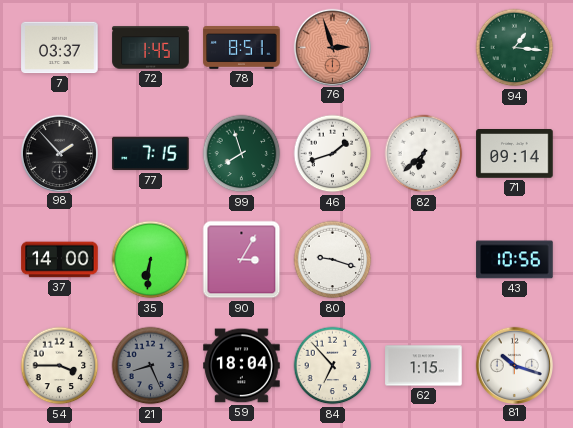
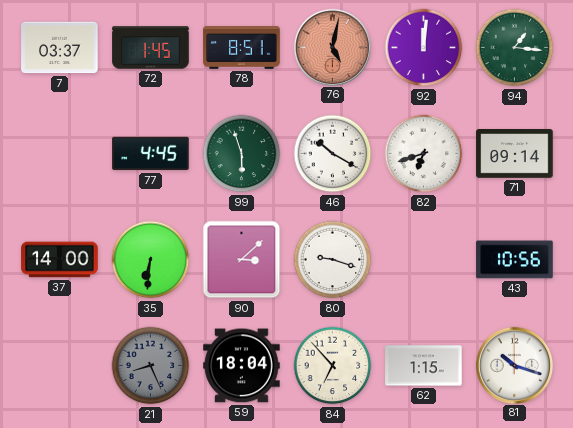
76: 2:57 -> 5:02 (332, 47)
92: none -> 12:01 (424, 48)
98: 1:53 -> none (59, 153)
77: 7:15 -> 4:45 (151, 154)
99: 7:57 -> 5:57 (242, 154)
46: 1:42 -> 10:20 (333, 154)
82: 6:38 -> 6:42 (424, 154)
90: 3:05 -> 3:08 (242, 260)
54: 3:45 -> none (60, 366)
